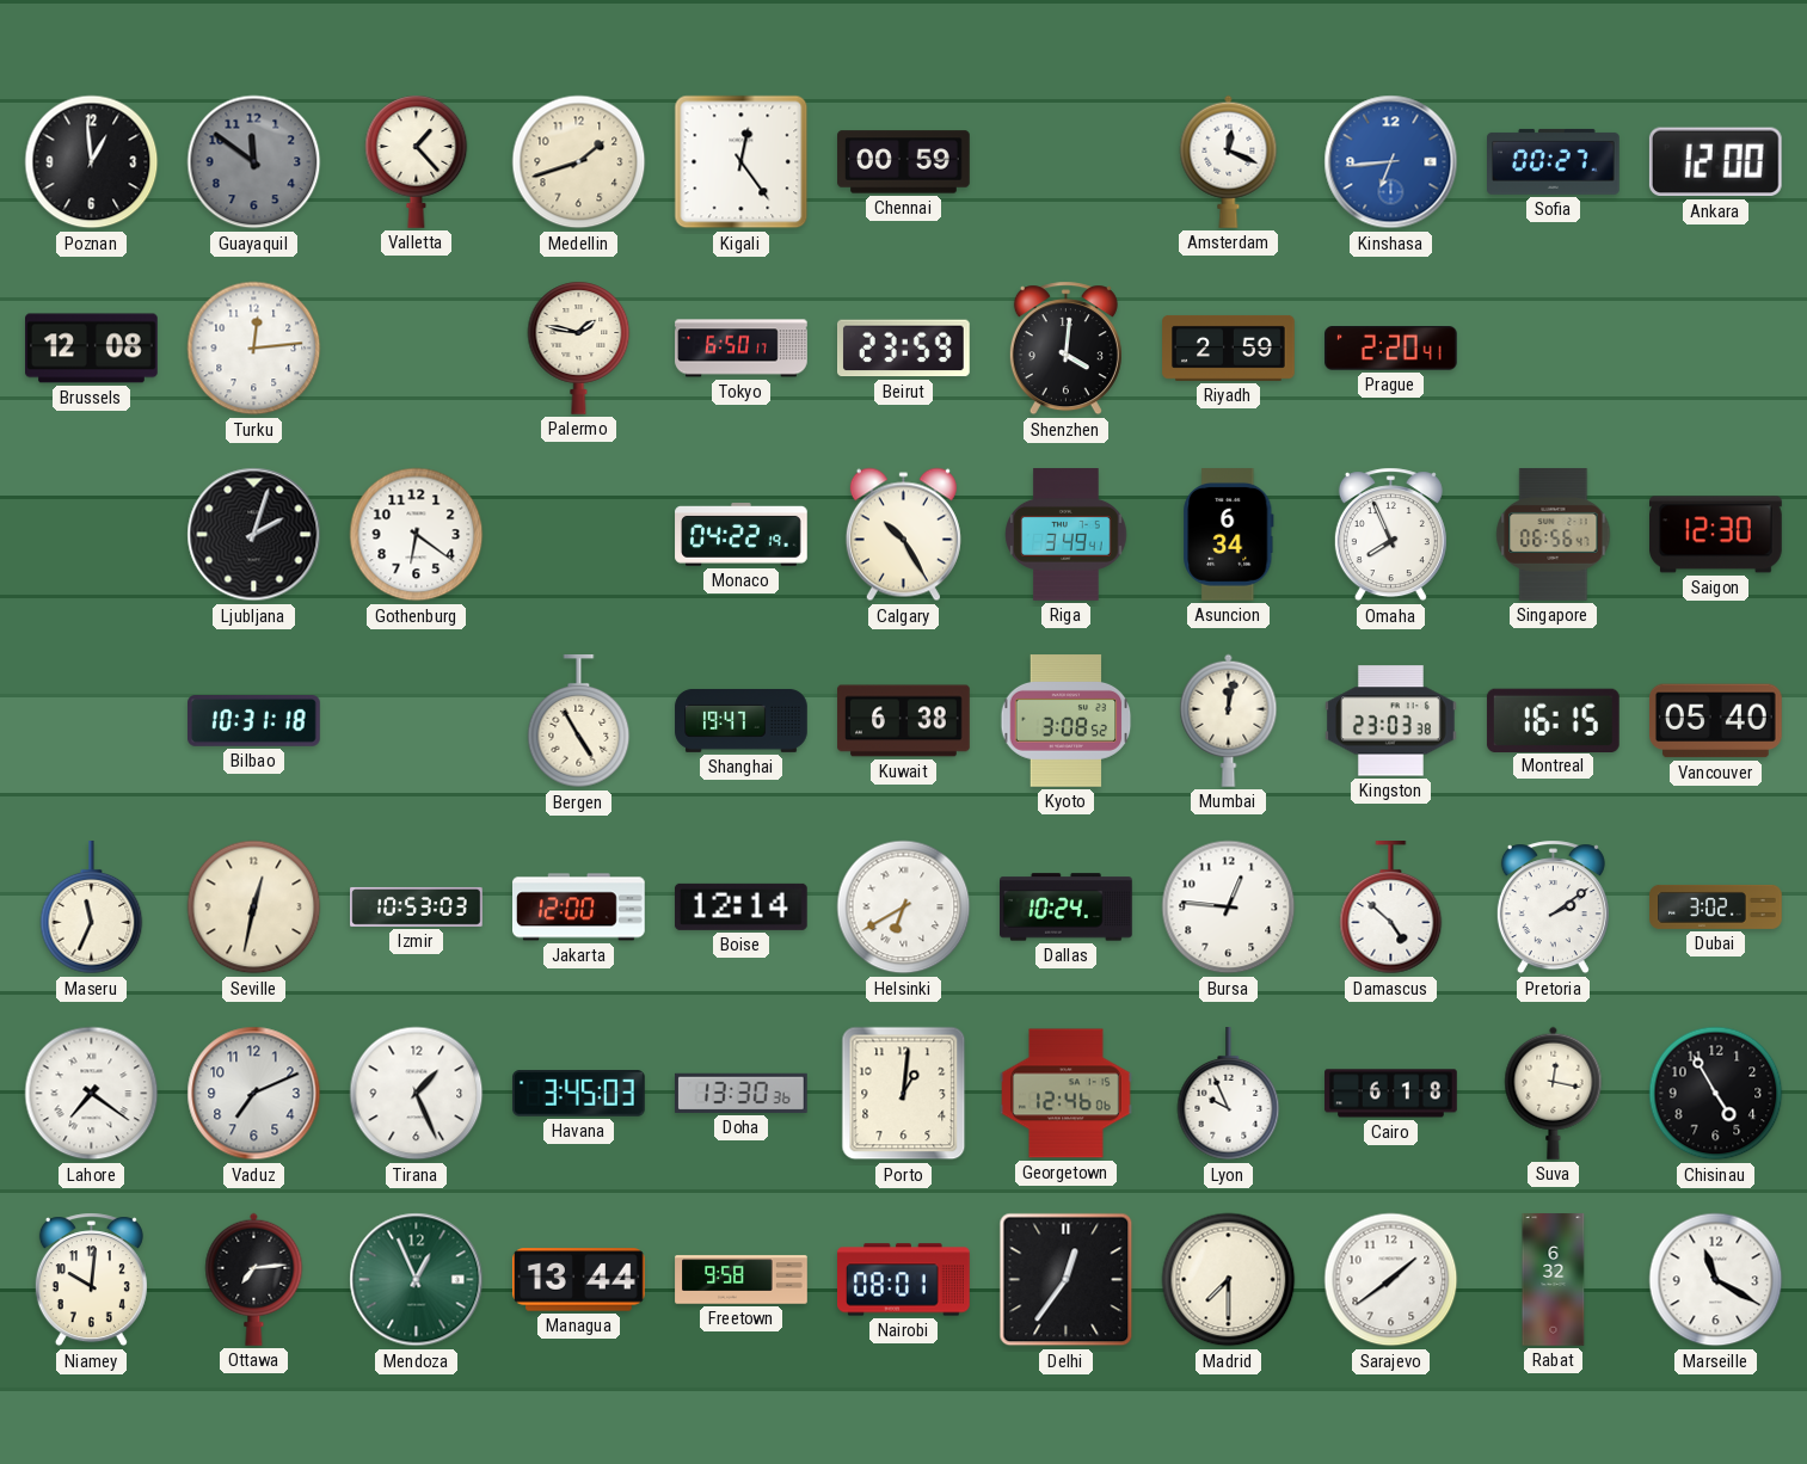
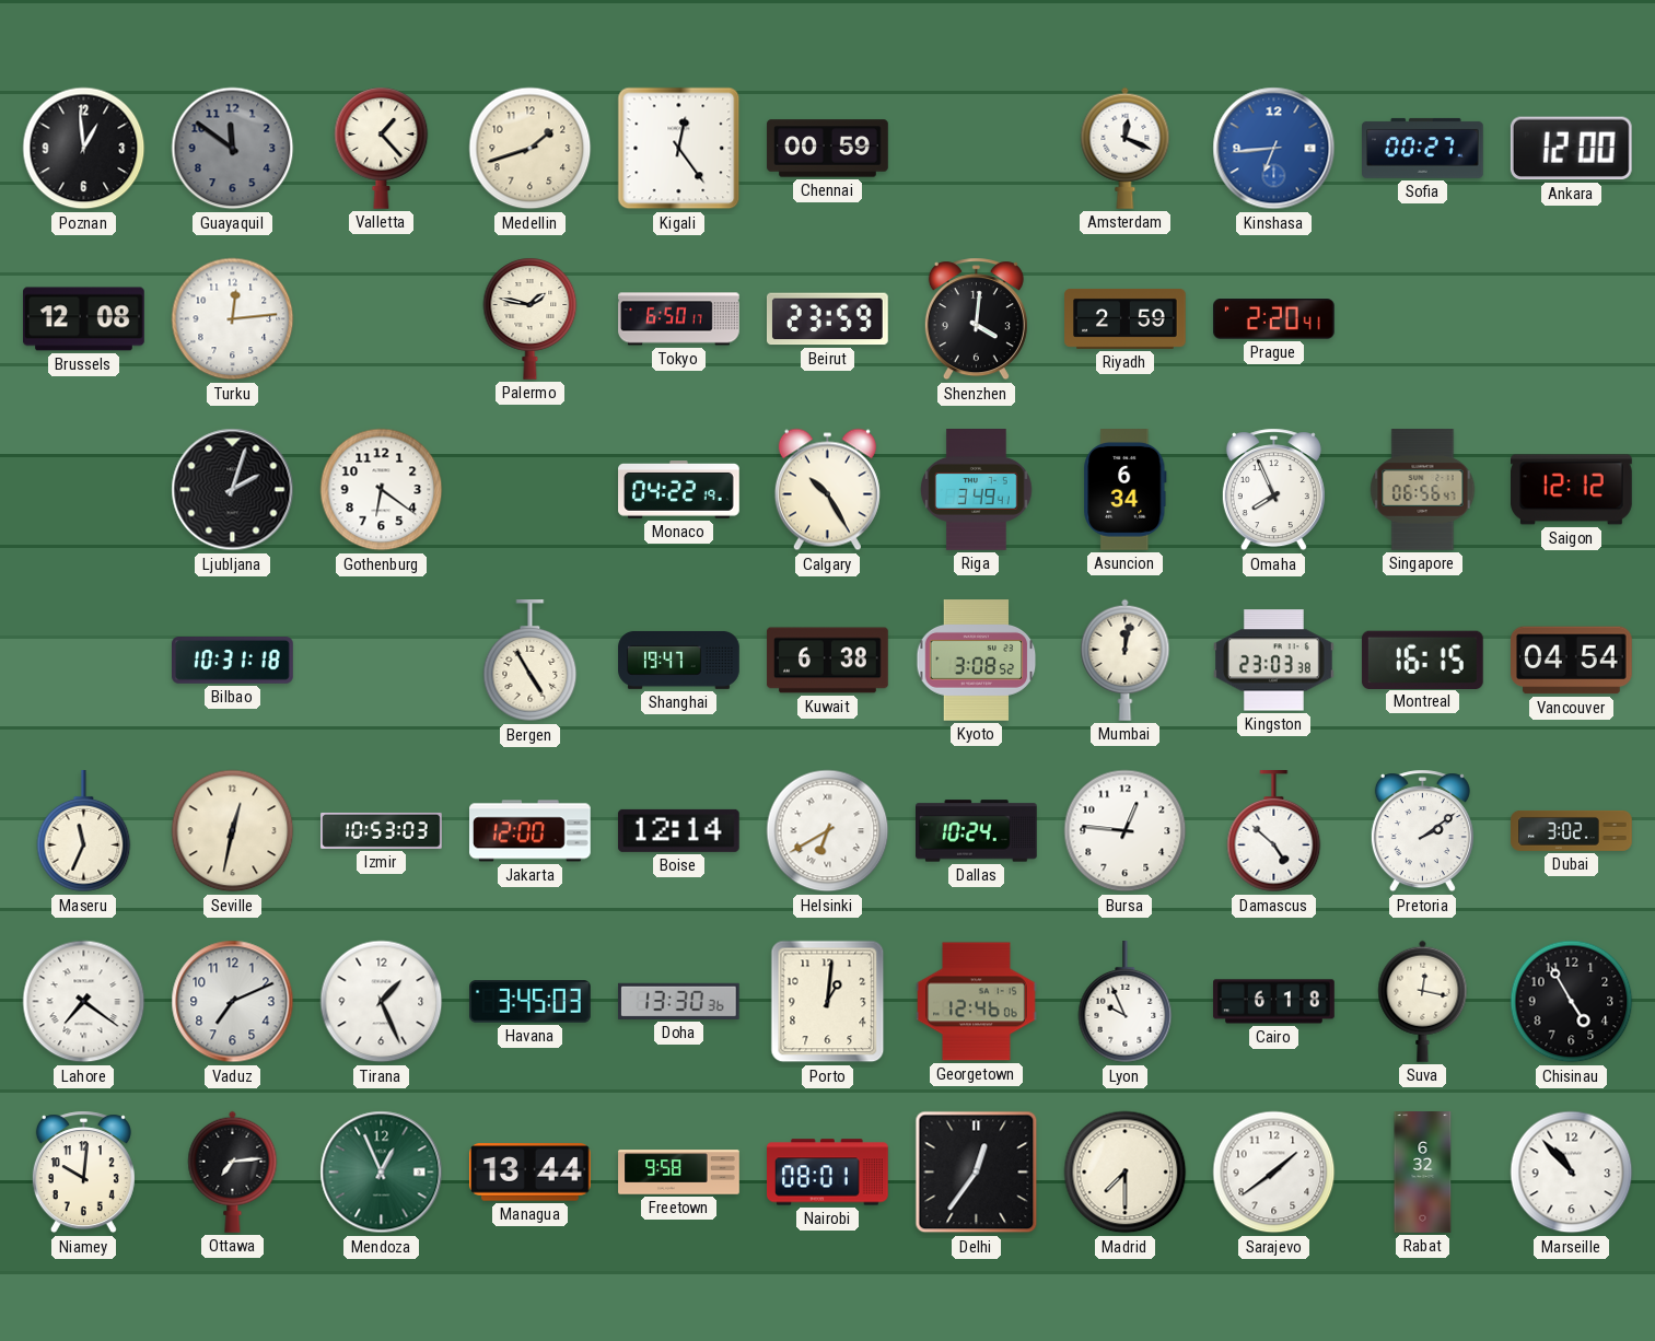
Saigon: 12:30 -> 12:12 (1572, 490)
Vancouver: 05:40 -> 04:54 (1572, 661)
Marseille: 11:20 -> 10:53 (1572, 1173)
